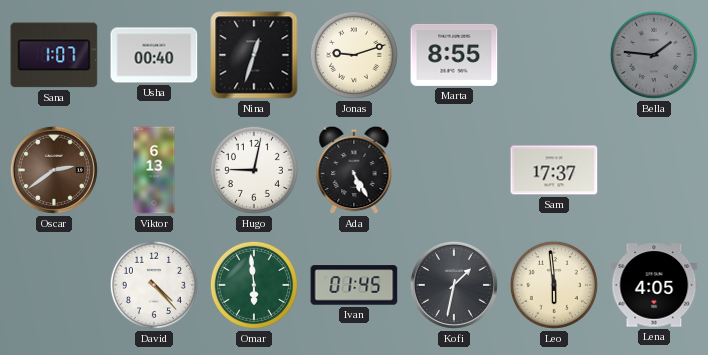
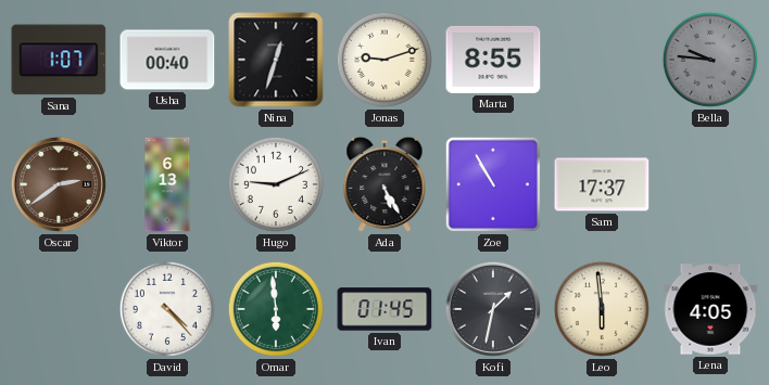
Bella: 1:46 -> 9:46 (710, 60)
Hugo: 9:02 -> 9:11 (276, 184)
Zoe: none -> 10:55 (493, 184)
